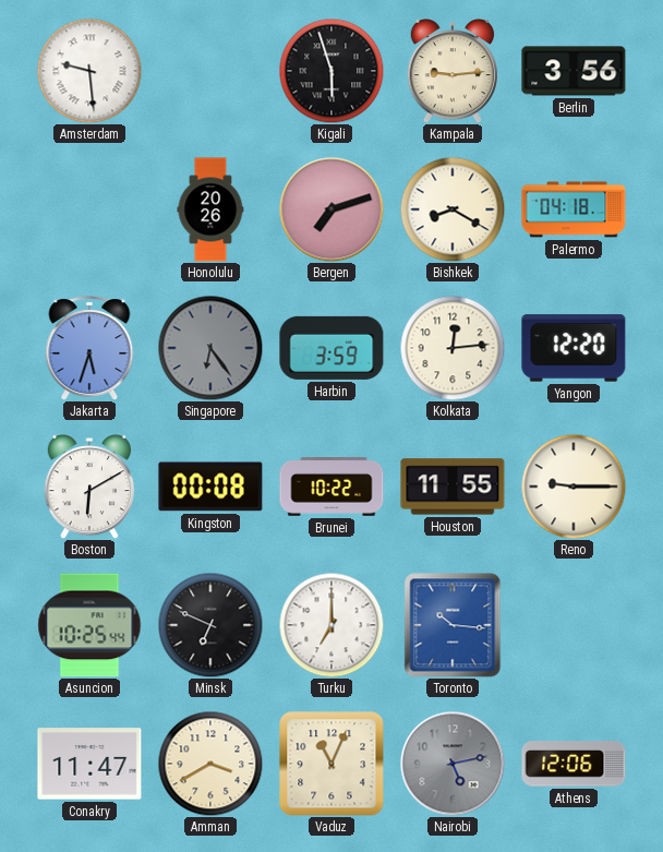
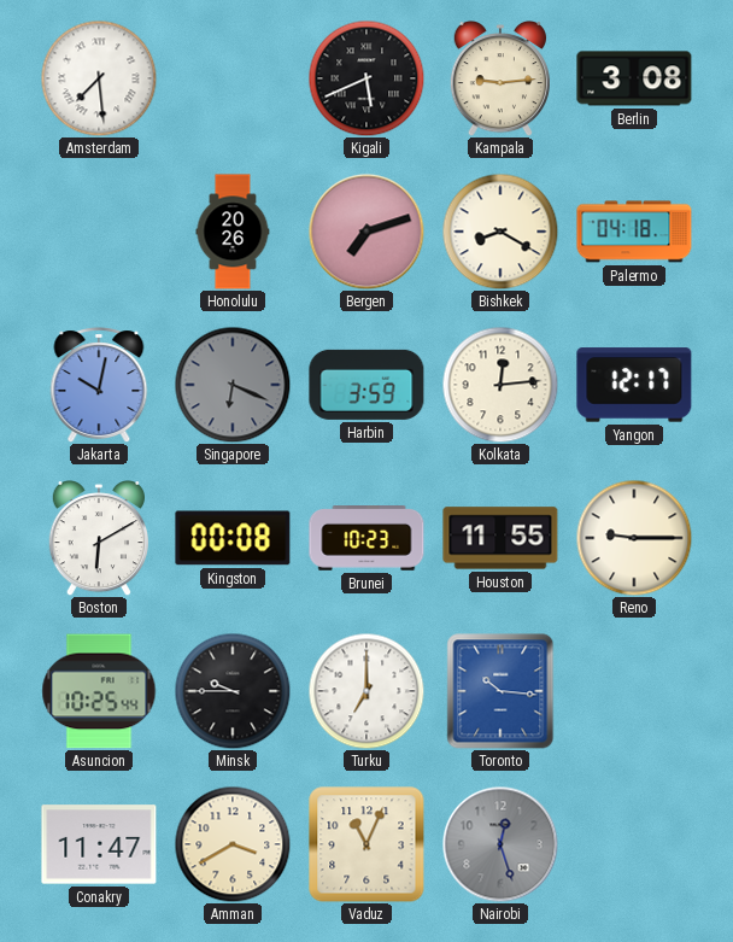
Amsterdam: 9:29 -> 7:29 (99, 78)
Kigali: 5:57 -> 5:41 (366, 78)
Berlin: 3:56 -> 3:08 (634, 78)
Jakarta: 5:33 -> 10:02 (99, 385)
Singapore: 6:24 -> 6:19 (233, 385)
Yangon: 12:20 -> 12:17 (634, 385)
Brunei: 10:22 -> 10:23 (366, 539)
Minsk: 6:49 -> 9:45 (233, 691)
Nairobi: 5:13 -> 12:27 (500, 844)
Athens: 12:06 -> none (574, 764)
